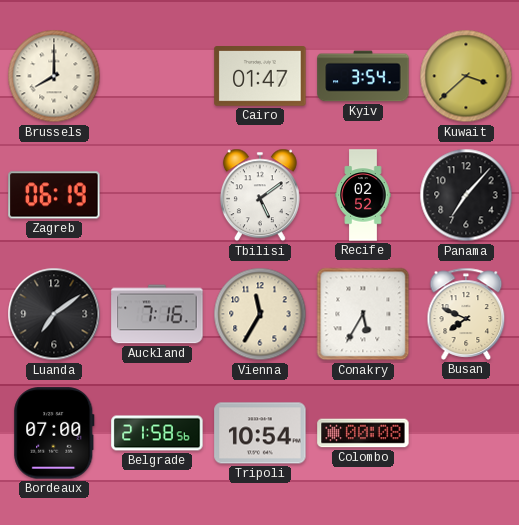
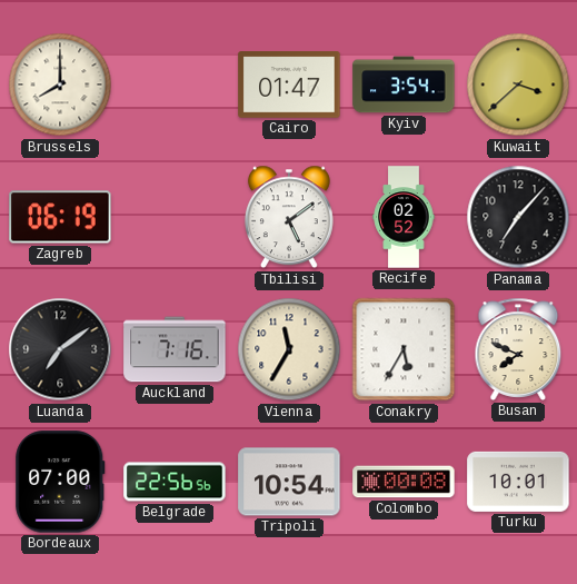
Belgrade: 21:58 -> 22:56 (175, 482)
Turku: none -> 10:01 (518, 482)
